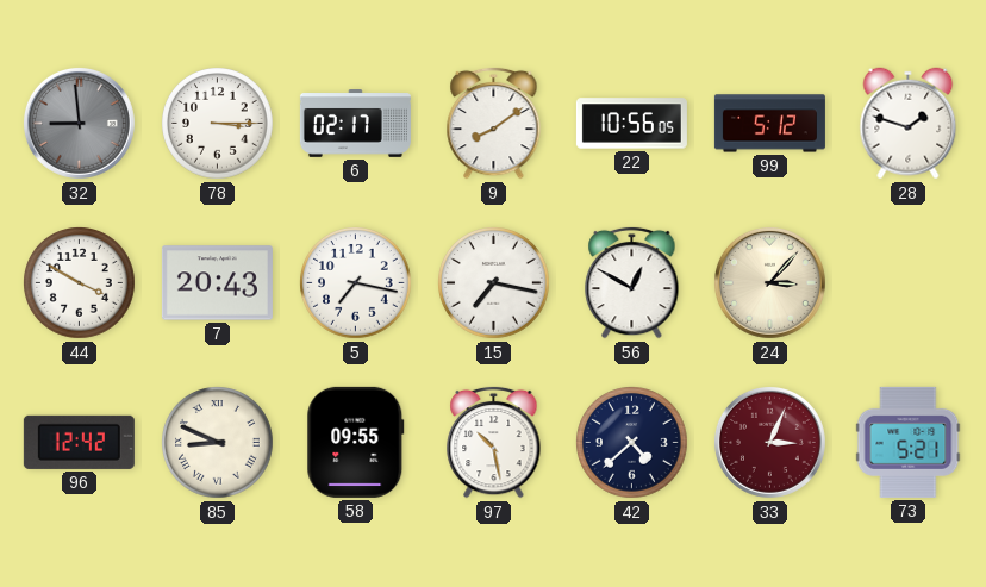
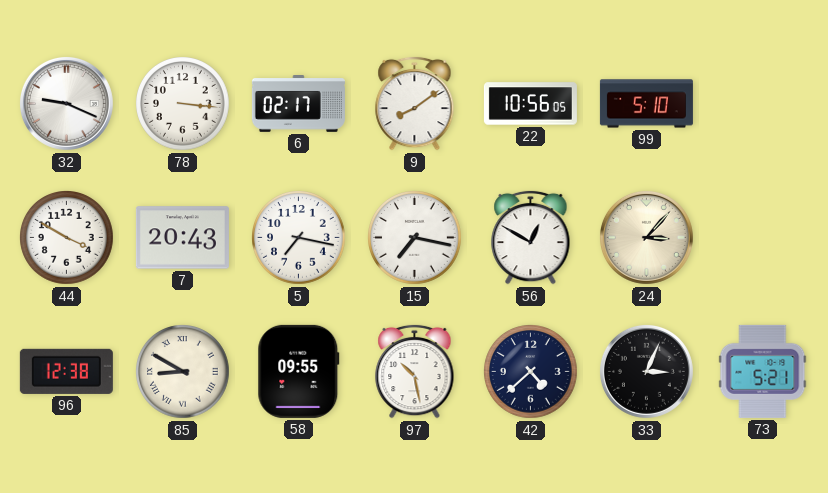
32: 8:59 -> 9:19 (66, 103)
32 dial: grey -> white (66, 103)
78: 3:15 -> 3:16 (183, 104)
99: 5:12 -> 5:10 (646, 104)
28: 1:48 -> none (909, 124)
96: 12:42 -> 12:38 (66, 371)
85: 8:49 -> 8:50 (183, 372)
33 dial: burgundy -> black (646, 371)
